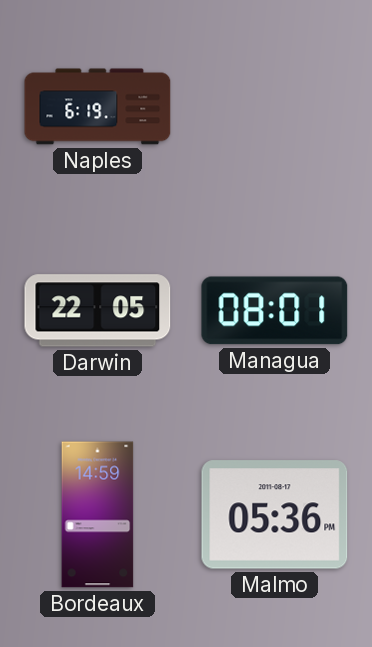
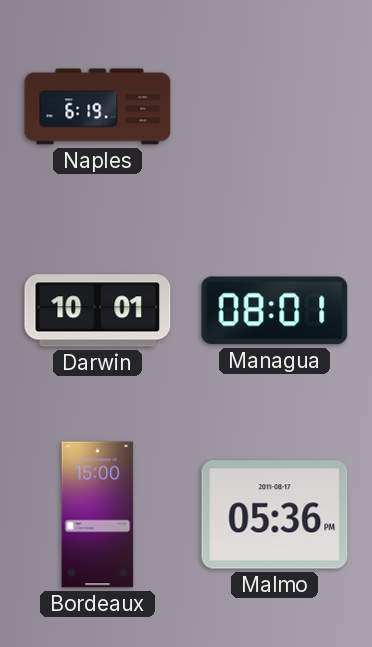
Darwin: 22:05 -> 10:01 (98, 311)
Bordeaux: 14:59 -> 15:00 (98, 515)
